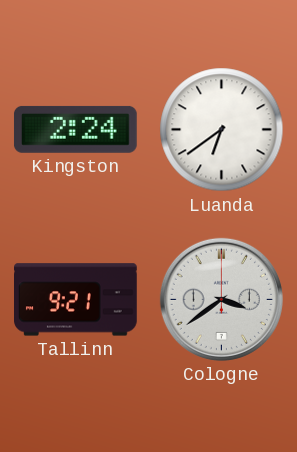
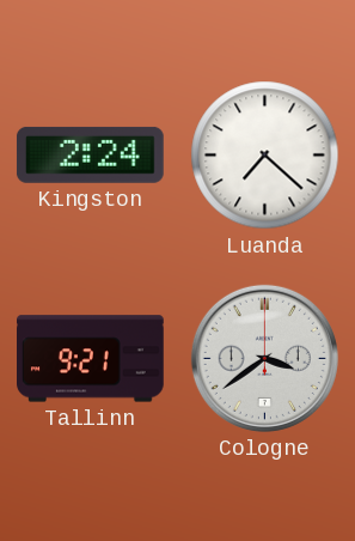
Luanda: 6:39 -> 7:22 (265, 156)
